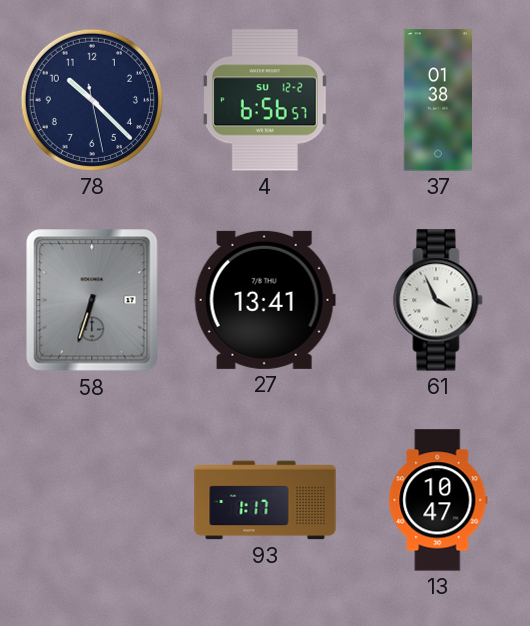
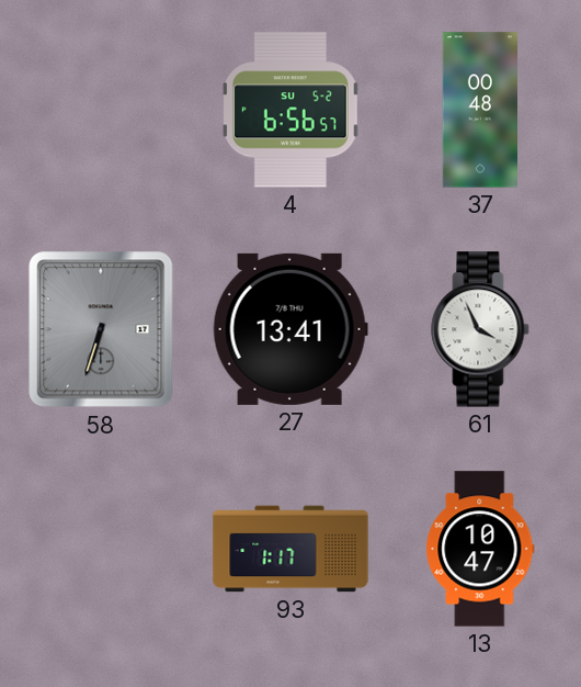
78: 10:22 -> none (92, 100)
4 date: SU 12-2 -> SU 5-2 (290, 110)
37: 01:38 -> 00:48 (479, 110)
